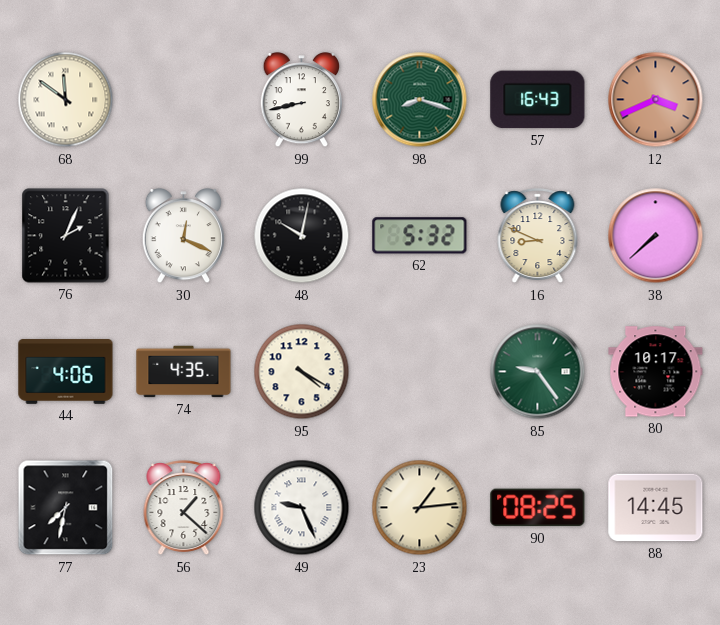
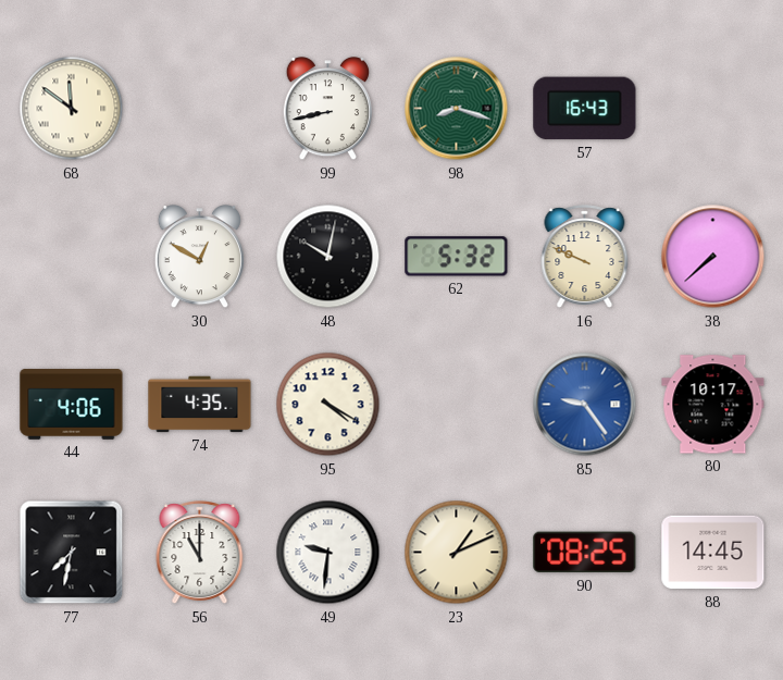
12: 3:41 -> none (656, 100)
76: 2:04 -> none (66, 236)
30: 12:19 -> 12:50 (199, 257)
16: 8:49 -> 9:49 (585, 257)
85 dial: green -> blue (585, 405)
56: 1:22 -> 11:00 (200, 553)
49: 9:26 -> 9:31 (328, 553)
23: 1:14 -> 1:11 (457, 553)
